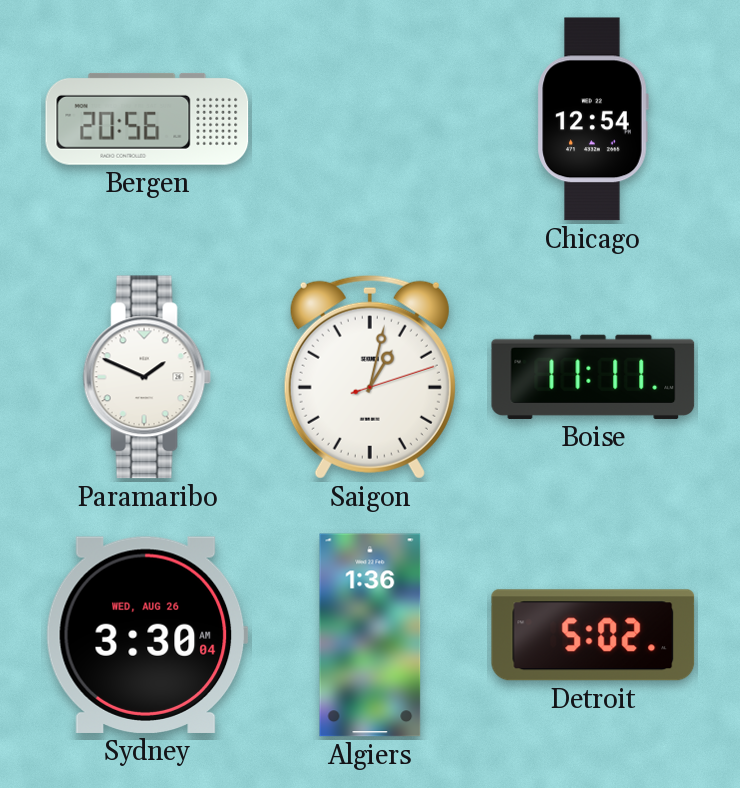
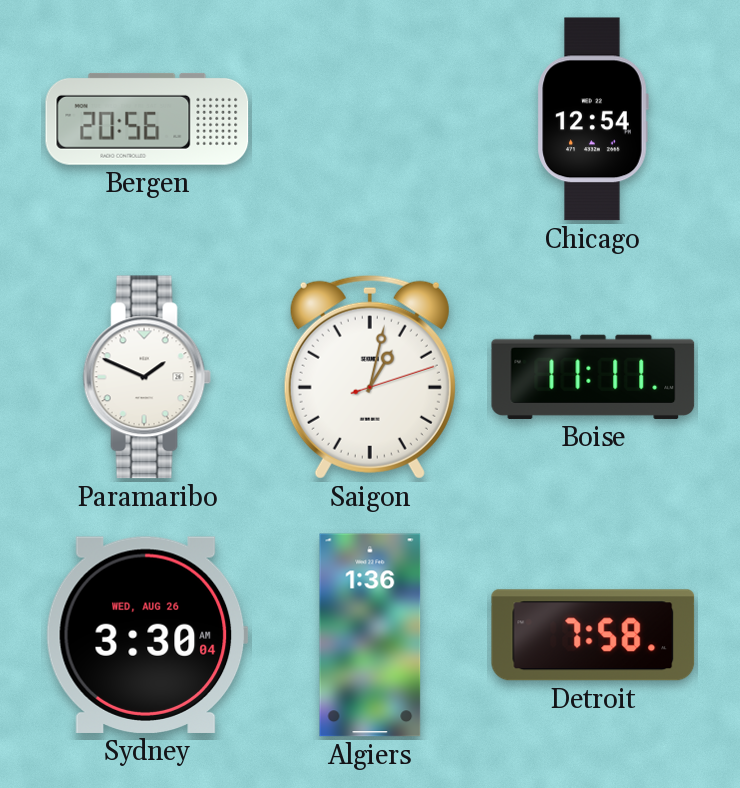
Detroit: 5:02 -> 7:58 (593, 635)
